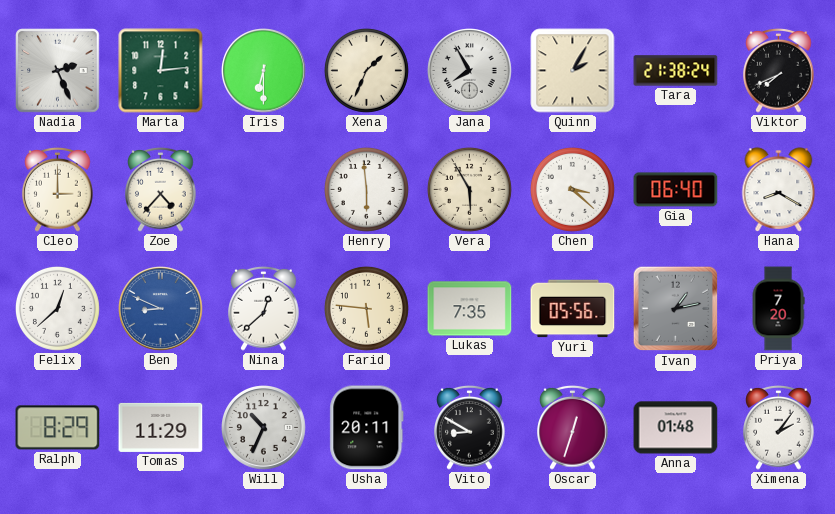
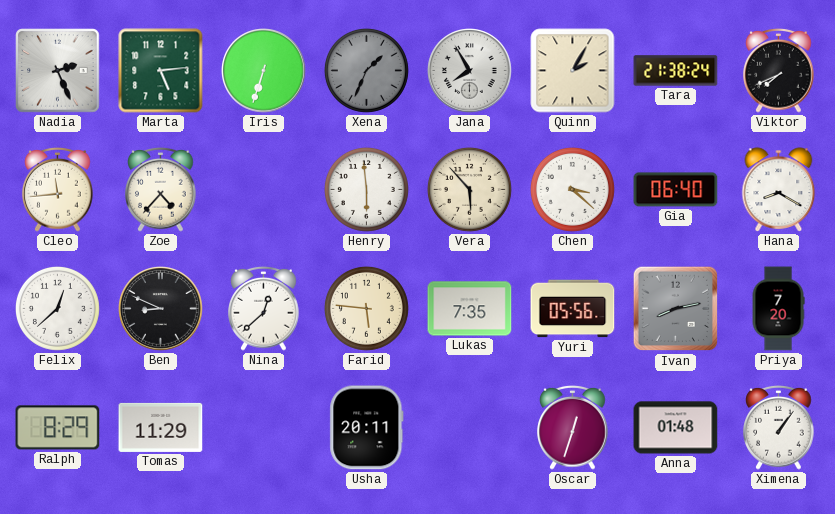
Marta: 12:14 -> 5:14 (161, 71)
Iris: 6:30 -> 6:33 (264, 71)
Xena dial: cream -> grey (366, 70)
Cleo: 3:00 -> 11:44 (58, 189)
Vera: 5:55 -> 5:53 (469, 189)
Ben dial: blue -> black (161, 309)
Ivan: 1:13 -> 8:13 (676, 309)
Will: 10:34 -> none (264, 428)
Vito: 8:50 -> none (470, 427)
Ximena: 2:06 -> 1:06 (779, 427)
